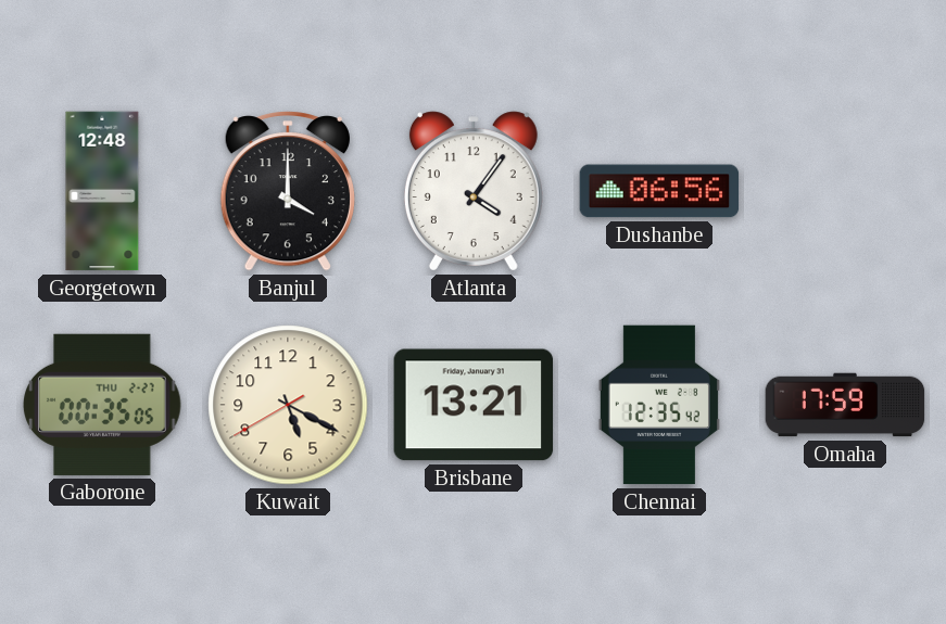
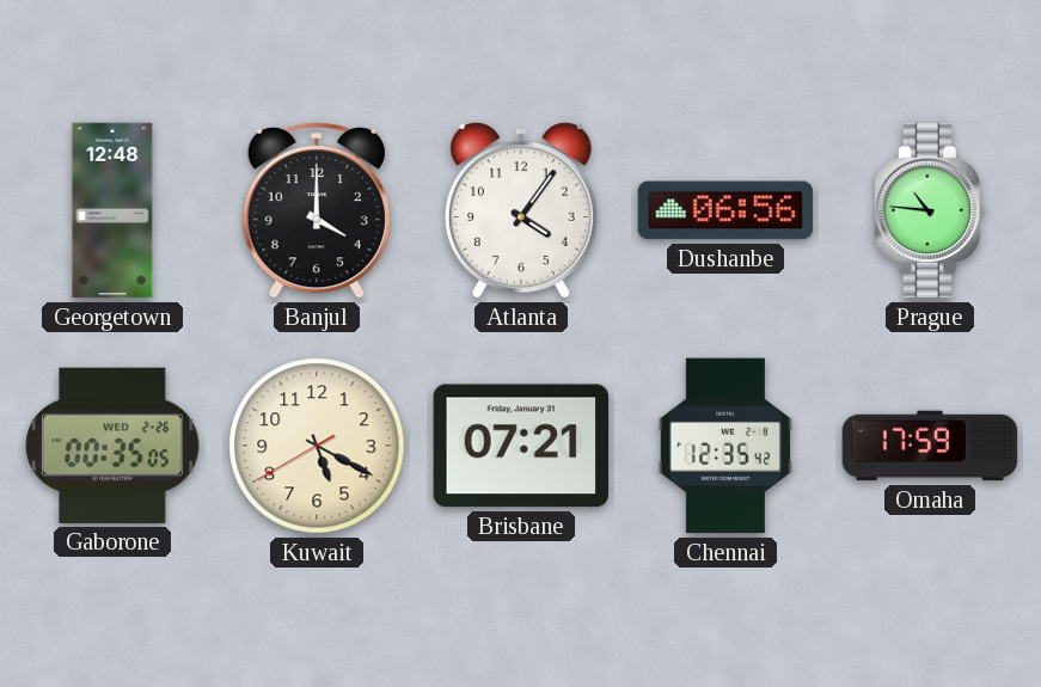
Prague: none -> 10:46 (930, 210)
Gaborone date: THU 2-27 -> WED 2-26 (112, 446)
Brisbane: 13:21 -> 07:21 (521, 446)
